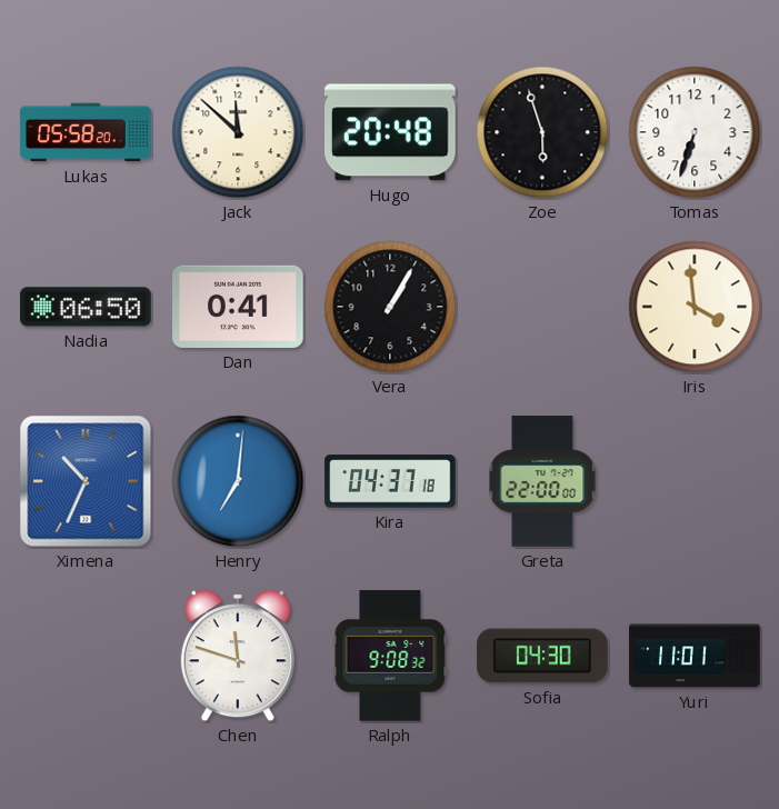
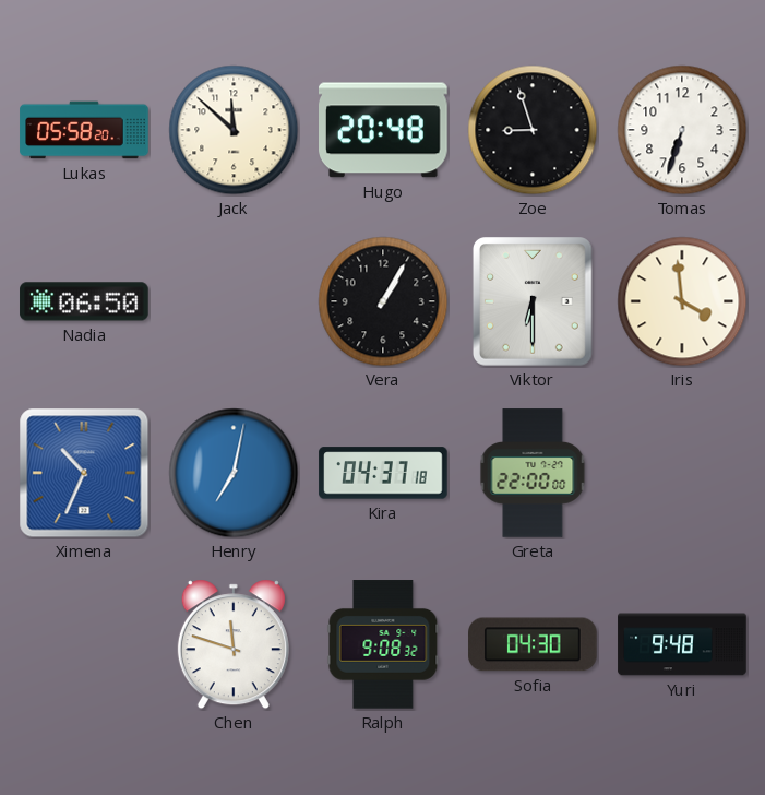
Zoe: 5:57 -> 8:57 (533, 130)
Dan: 0:41 -> none (238, 307)
Viktor: none -> 6:30 (533, 302)
Henry: 7:01 -> 7:02 (234, 473)
Yuri: 11:01 -> 9:48 (682, 644)
